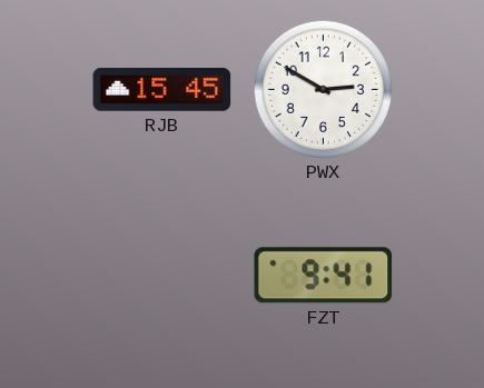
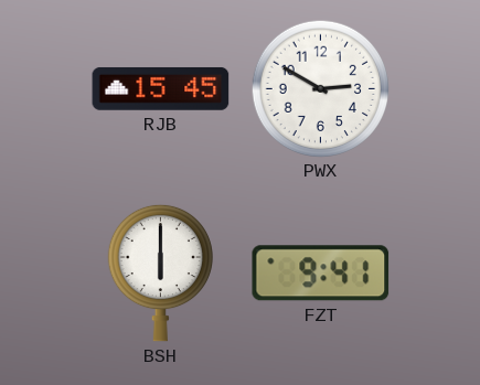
BSH: none -> 6:00 (160, 272)
